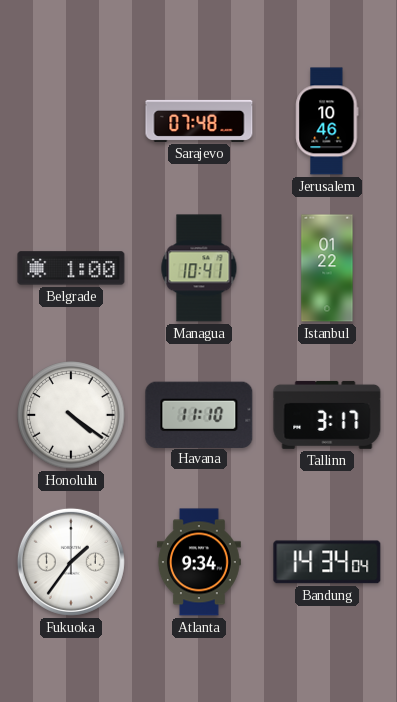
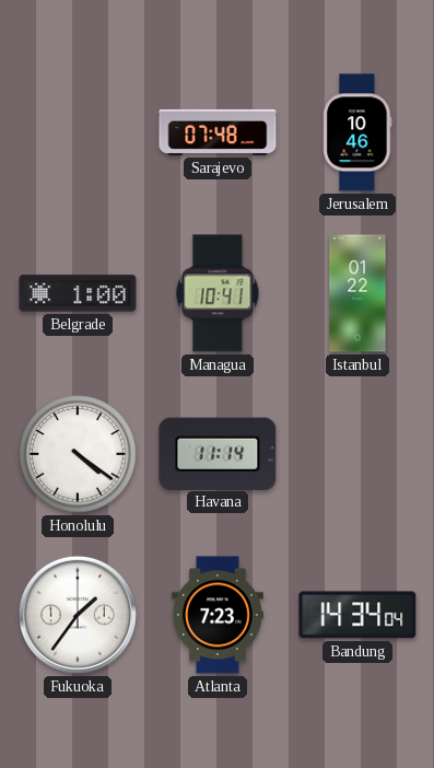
Havana: 11:10 -> 11:14 (218, 453)
Tallinn: 3:17 -> none (327, 415)
Atlanta: 9:34 -> 7:23 (218, 615)
